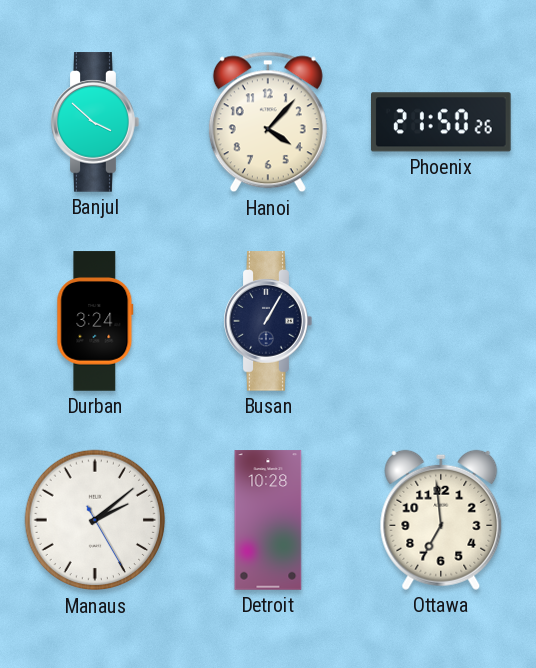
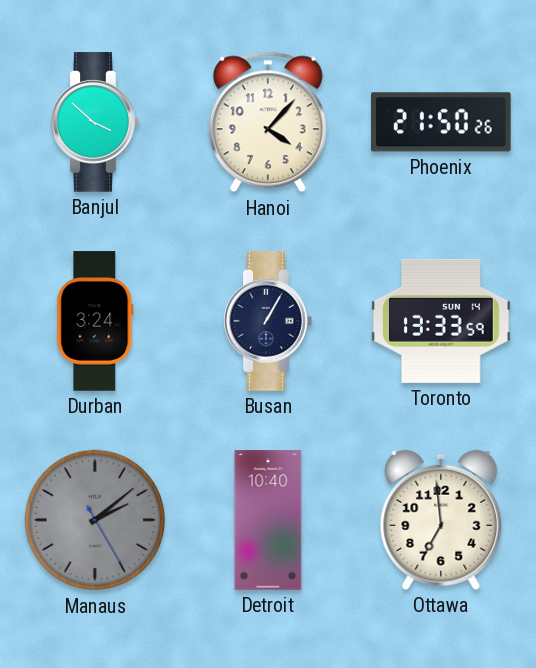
Toronto: none -> 13:33 (441, 321)
Manaus dial: white -> grey (95, 520)
Detroit: 10:28 -> 10:40 (268, 520)
